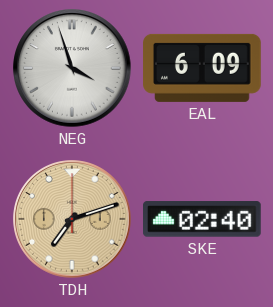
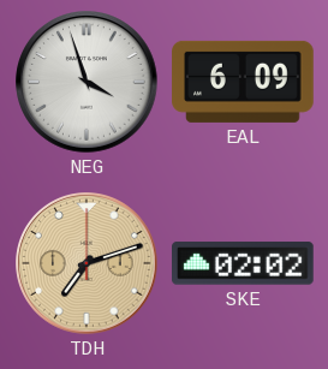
SKE: 02:40 -> 02:02 (244, 263)
